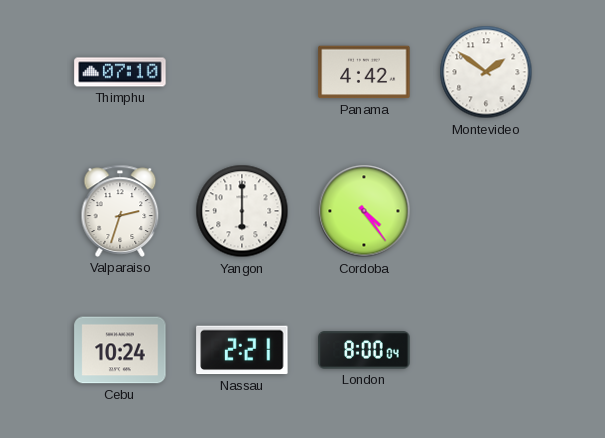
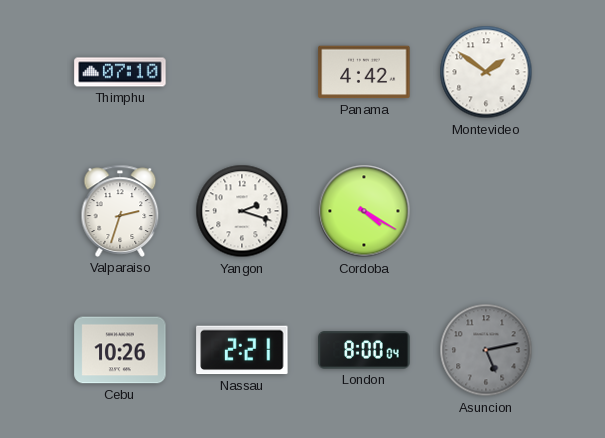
Yangon: 6:00 -> 2:18 (242, 211)
Cordoba: 4:24 -> 4:20 (364, 211)
Cebu: 10:24 -> 10:26 (120, 350)
Asuncion: none -> 5:13 (486, 350)
